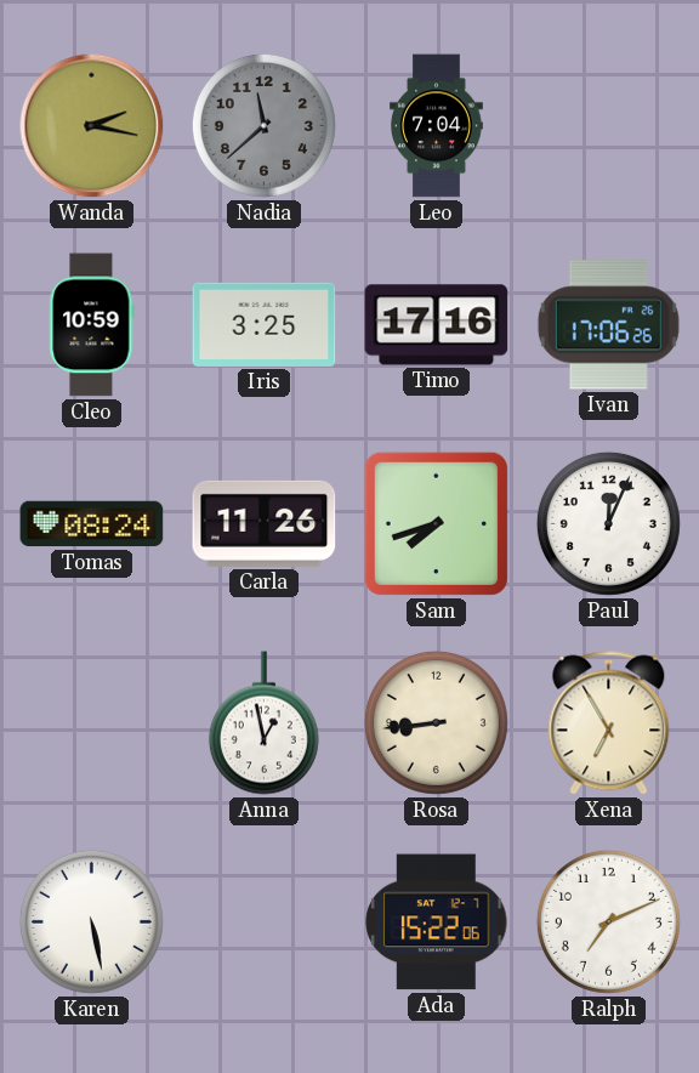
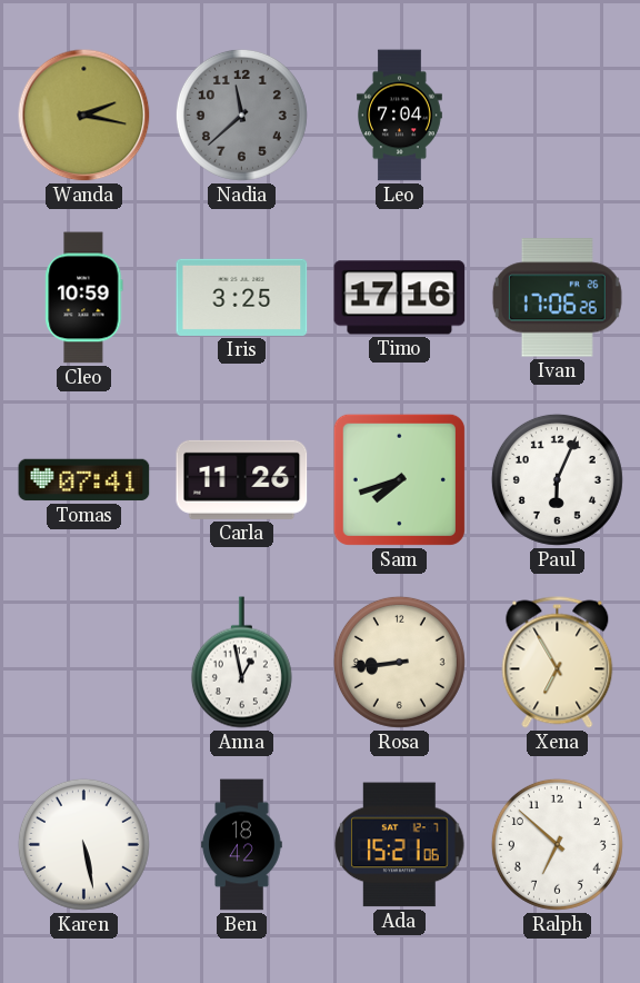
Tomas: 08:24 -> 07:41 (84, 480)
Paul: 12:04 -> 6:04 (557, 479)
Ben: none -> 18:42 (242, 845)
Ada: 15:22 -> 15:21 (400, 845)
Ralph: 7:11 -> 6:52 (557, 844)
